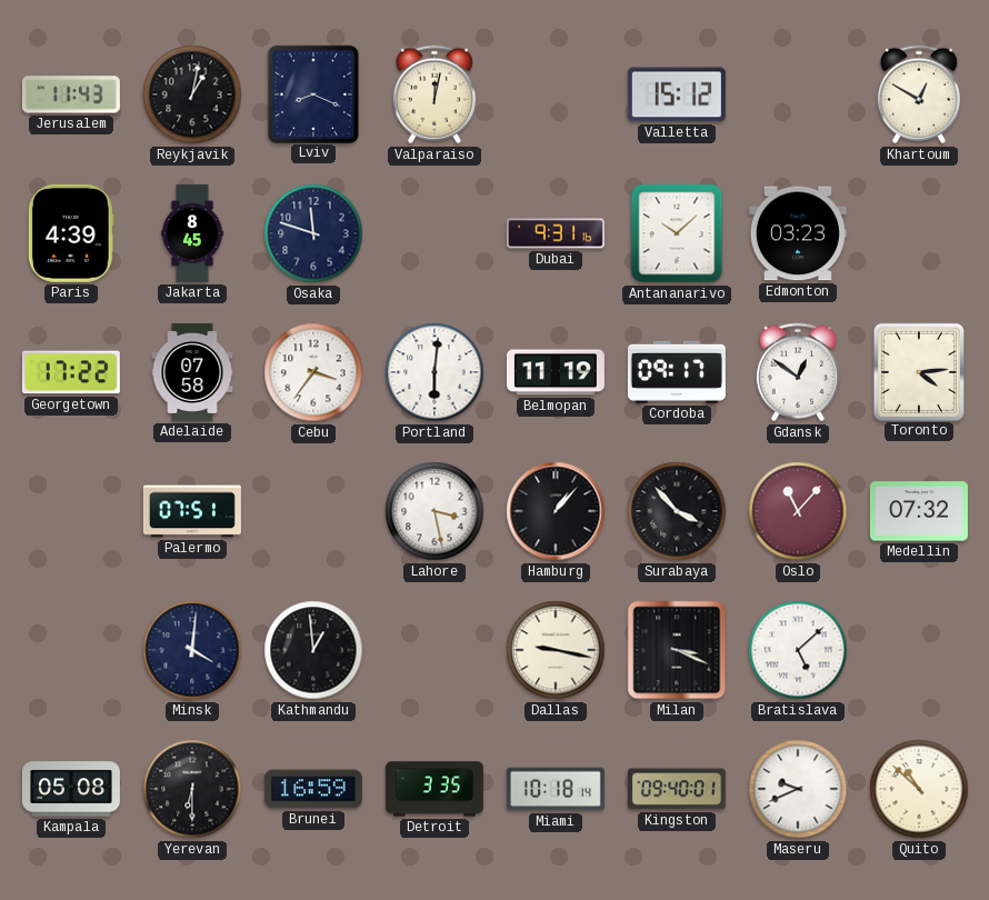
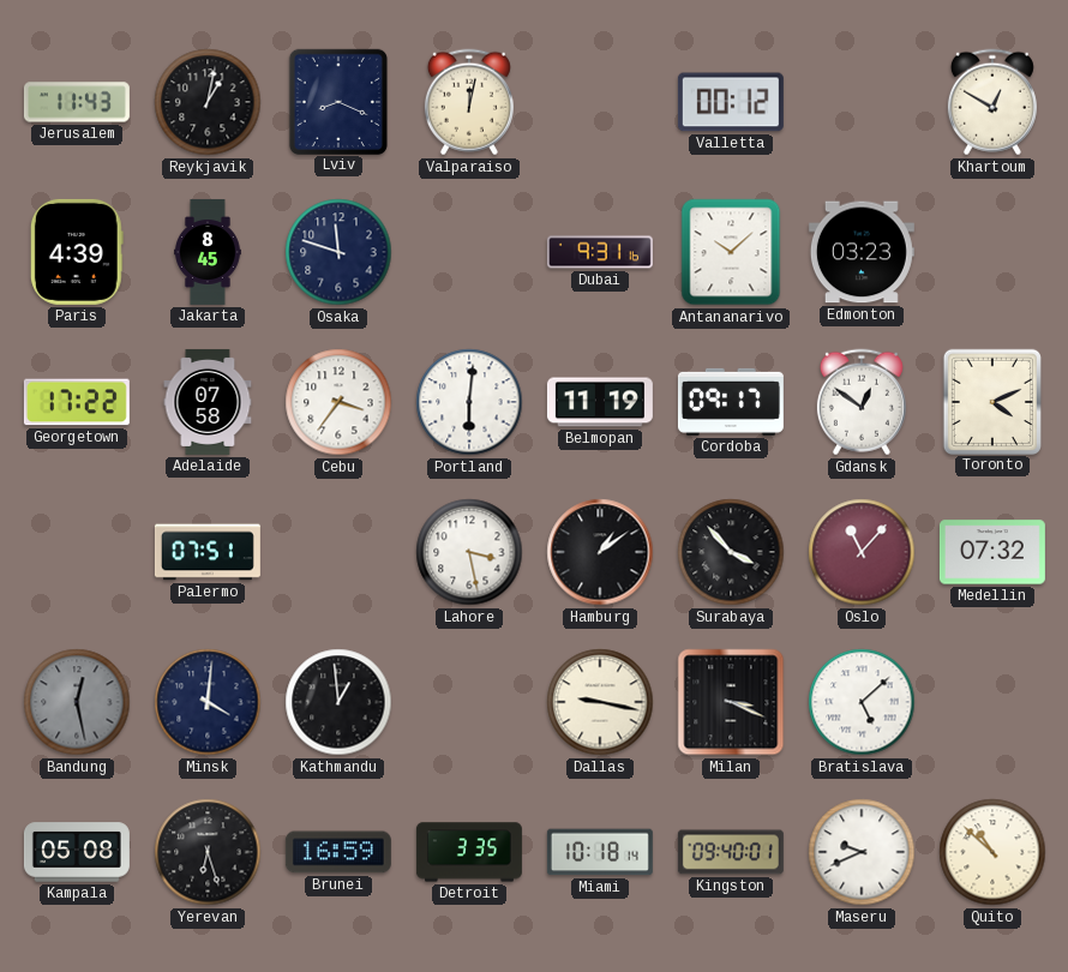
Valletta: 15:12 -> 00:12 (731, 102)
Toronto: 4:14 -> 4:11 (991, 401)
Hamburg: 1:07 -> 1:09 (600, 552)
Bandung: none -> 12:28 (77, 702)
Yerevan: 6:30 -> 6:27 (208, 852)
